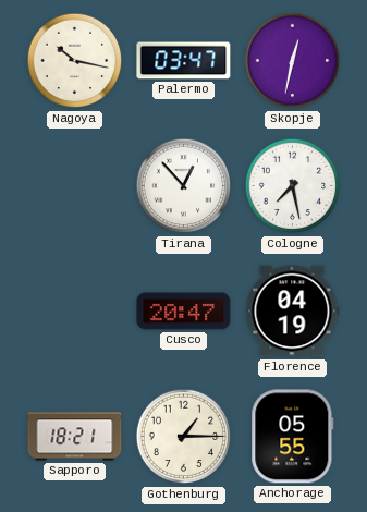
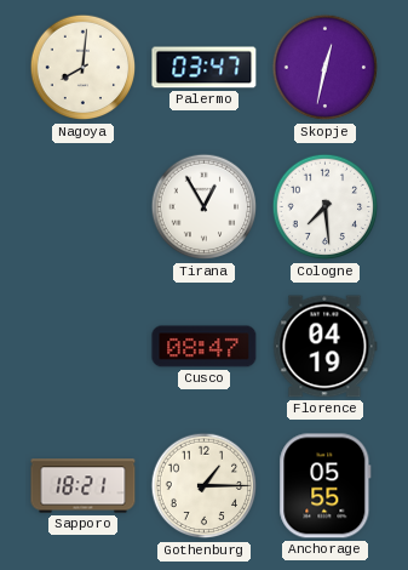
Nagoya: 10:17 -> 8:01 (84, 68)
Tirana: 12:53 -> 12:55 (205, 207)
Cologne: 7:28 -> 7:29 (326, 207)
Cusco: 20:47 -> 08:47 (205, 347)
